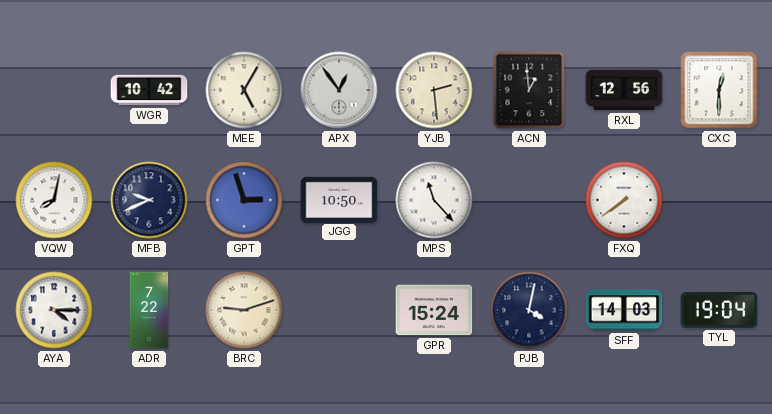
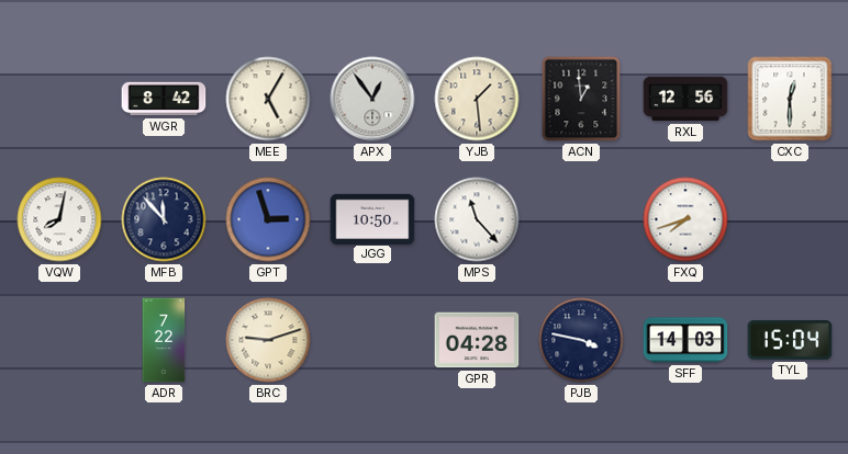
WGR: 10:42 -> 8:42 (164, 99)
YJB: 2:29 -> 1:29 (477, 99)
MFB: 9:41 -> 11:53 (164, 219)
FXQ: 7:39 -> 7:42 (685, 219)
AYA: 4:15 -> none (54, 310)
GPR: 15:24 -> 04:28 (477, 340)
PJB: 4:02 -> 3:47 (581, 340)
TYL: 19:04 -> 15:04 (790, 341)
